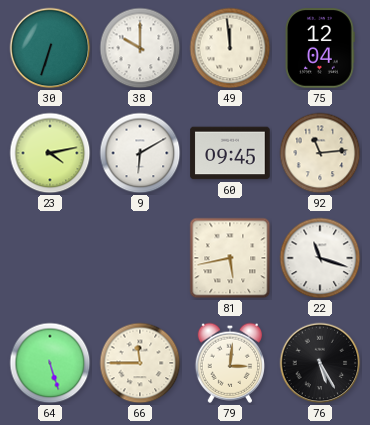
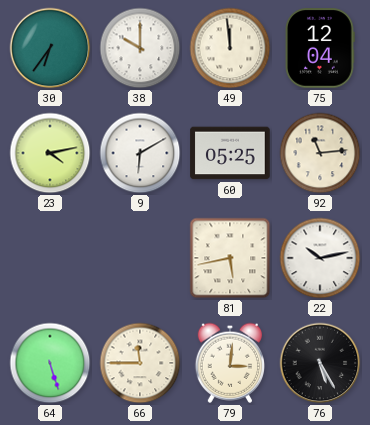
30: 6:33 -> 6:36 (50, 48)
60: 09:45 -> 05:25 (230, 153)
22: 11:18 -> 10:13 (320, 258)
